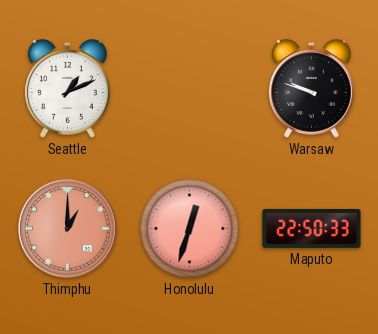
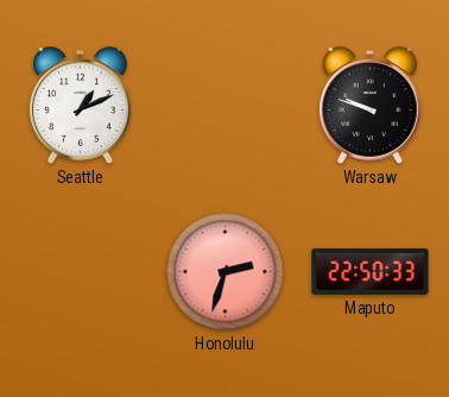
Thimphu: 1:00 -> none (68, 229)
Honolulu: 12:33 -> 2:33 (226, 272)
